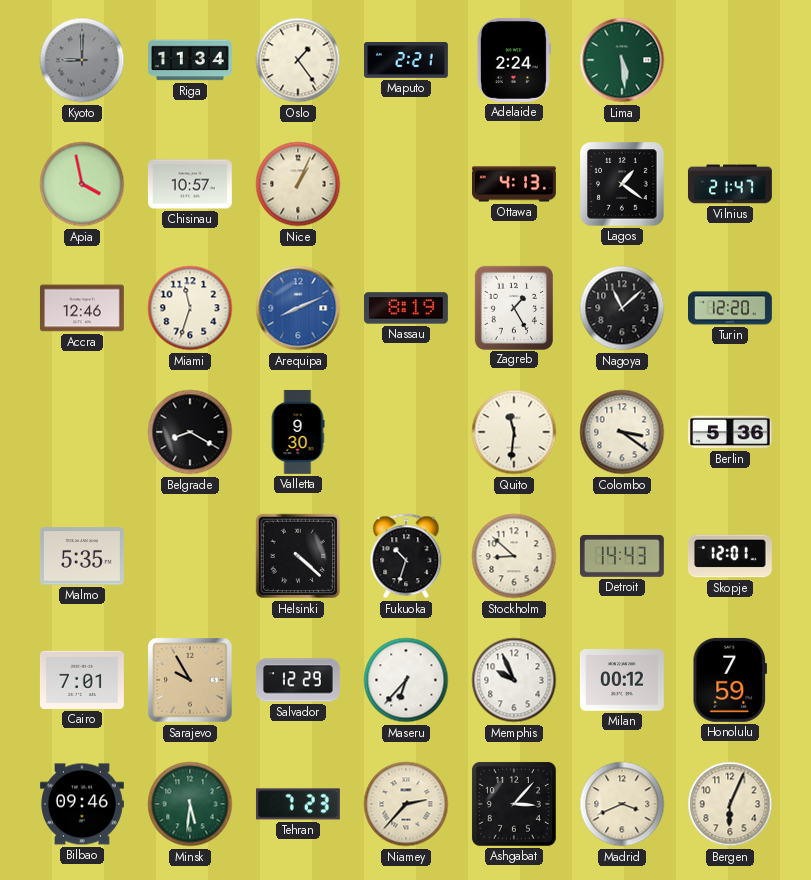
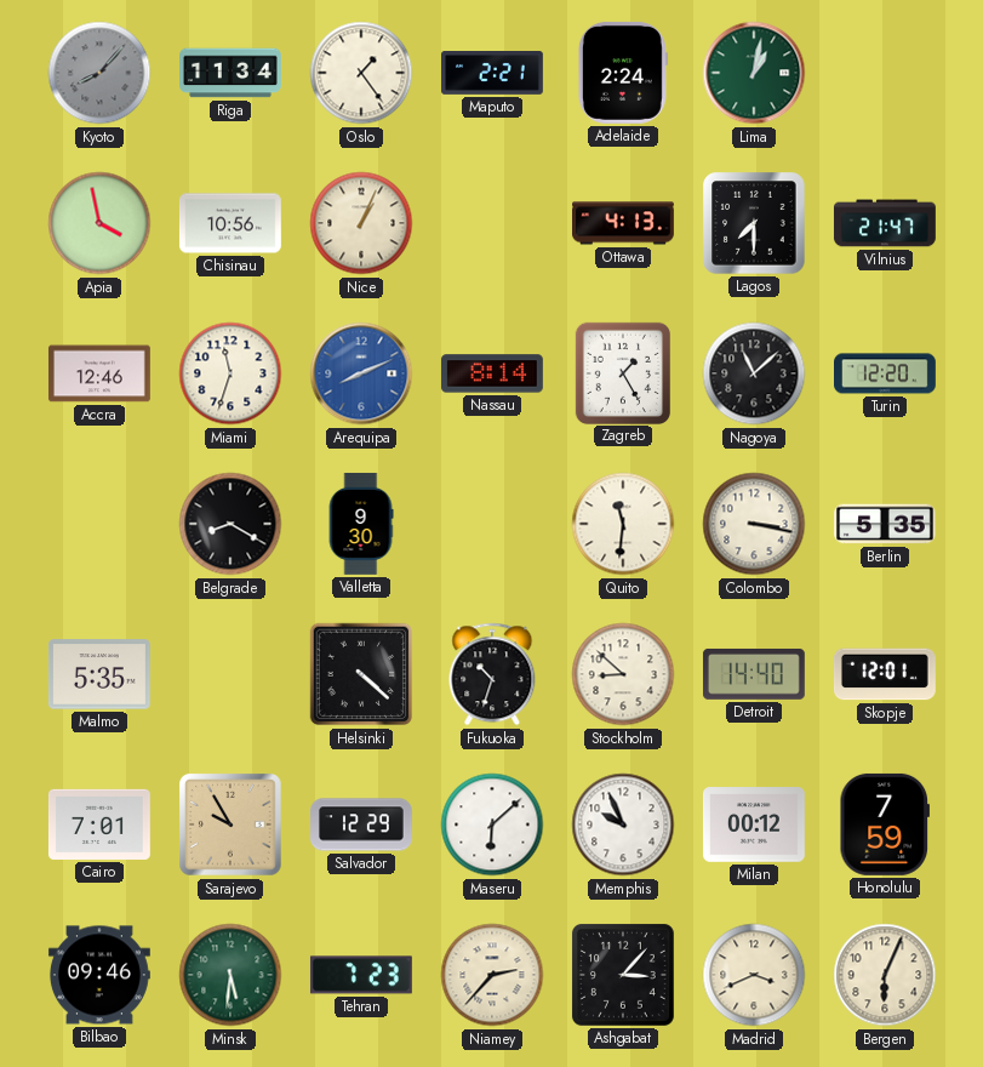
Kyoto: 9:00 -> 8:07 (99, 73)
Lima: 5:29 -> 1:02 (754, 73)
Chisinau: 10:57 -> 10:56 (230, 223)
Lagos: 1:21 -> 7:30 (754, 223)
Nassau: 8:19 -> 8:14 (492, 373)
Colombo: 3:21 -> 3:17 (754, 524)
Berlin: 5:36 -> 5:35 (886, 524)
Detroit: 14:43 -> 14:40 (754, 674)
Maseru: 6:37 -> 6:08 (492, 824)
